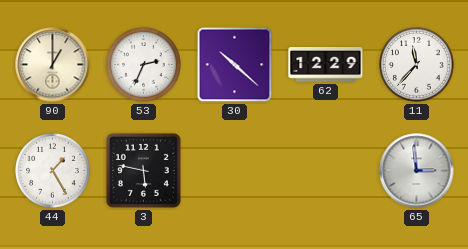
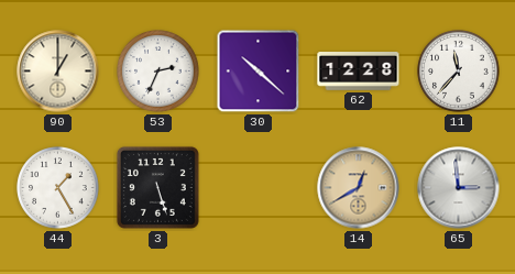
62: 12:29 -> 12:28 (359, 72)
3: 5:47 -> 5:27 (157, 187)
14: none -> 12:40 (359, 188)
